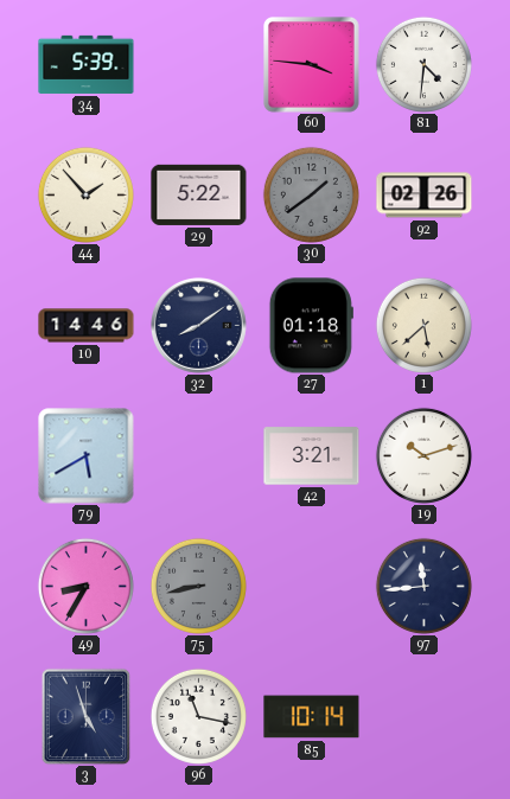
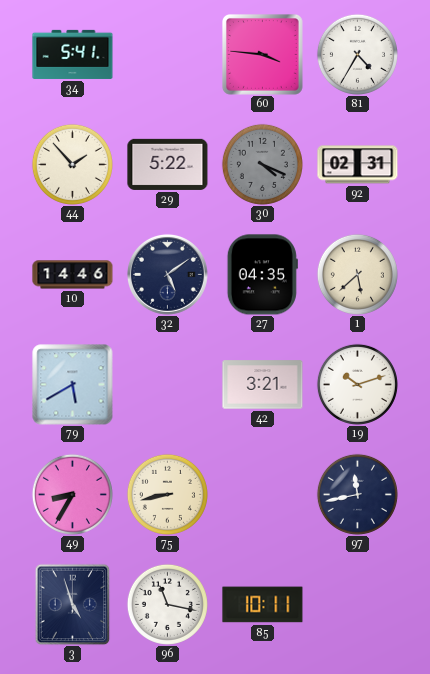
34: 5:39 -> 5:41 (73, 54)
81: 4:31 -> 4:35 (357, 54)
30: 1:39 -> 4:19 (262, 164)
92: 02:26 -> 02:31 (358, 165)
32: 8:09 -> 5:09 (167, 274)
27: 01:18 -> 04:35 (262, 275)
75 dial: grey -> cream (167, 494)
97: 11:44 -> 11:43 (357, 494)
85: 10:14 -> 10:11 (263, 605)
